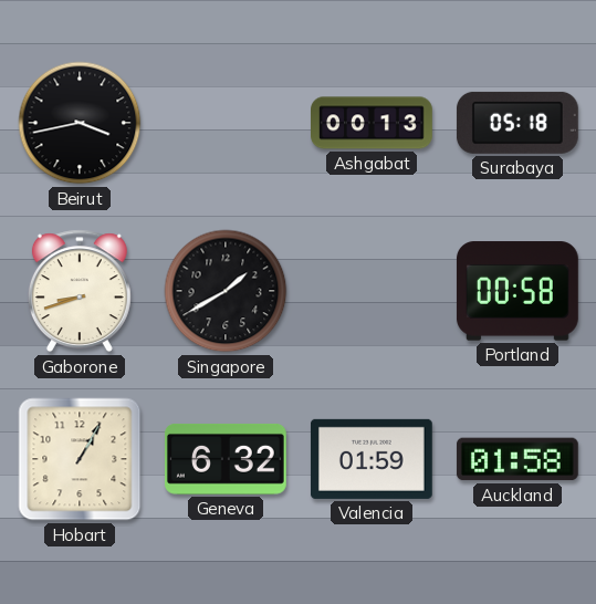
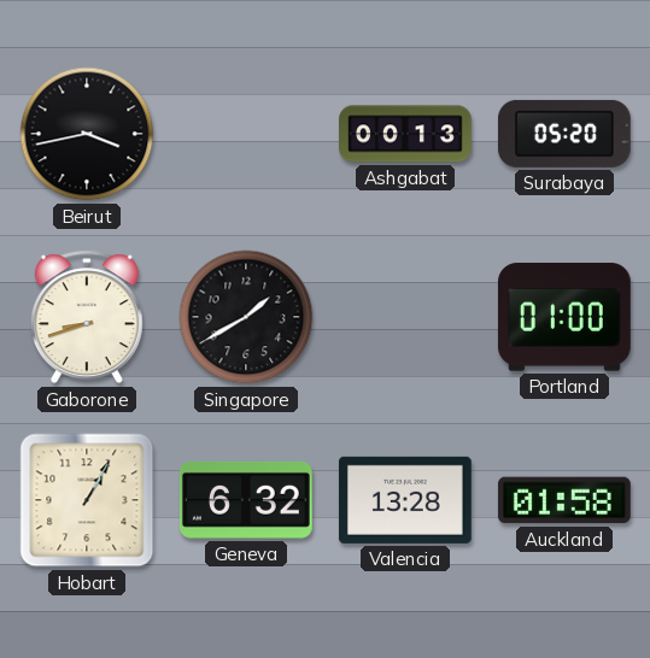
Surabaya: 05:18 -> 05:20 (564, 134)
Portland: 00:58 -> 01:00 (564, 317)
Valencia: 01:59 -> 13:28 (405, 500)
